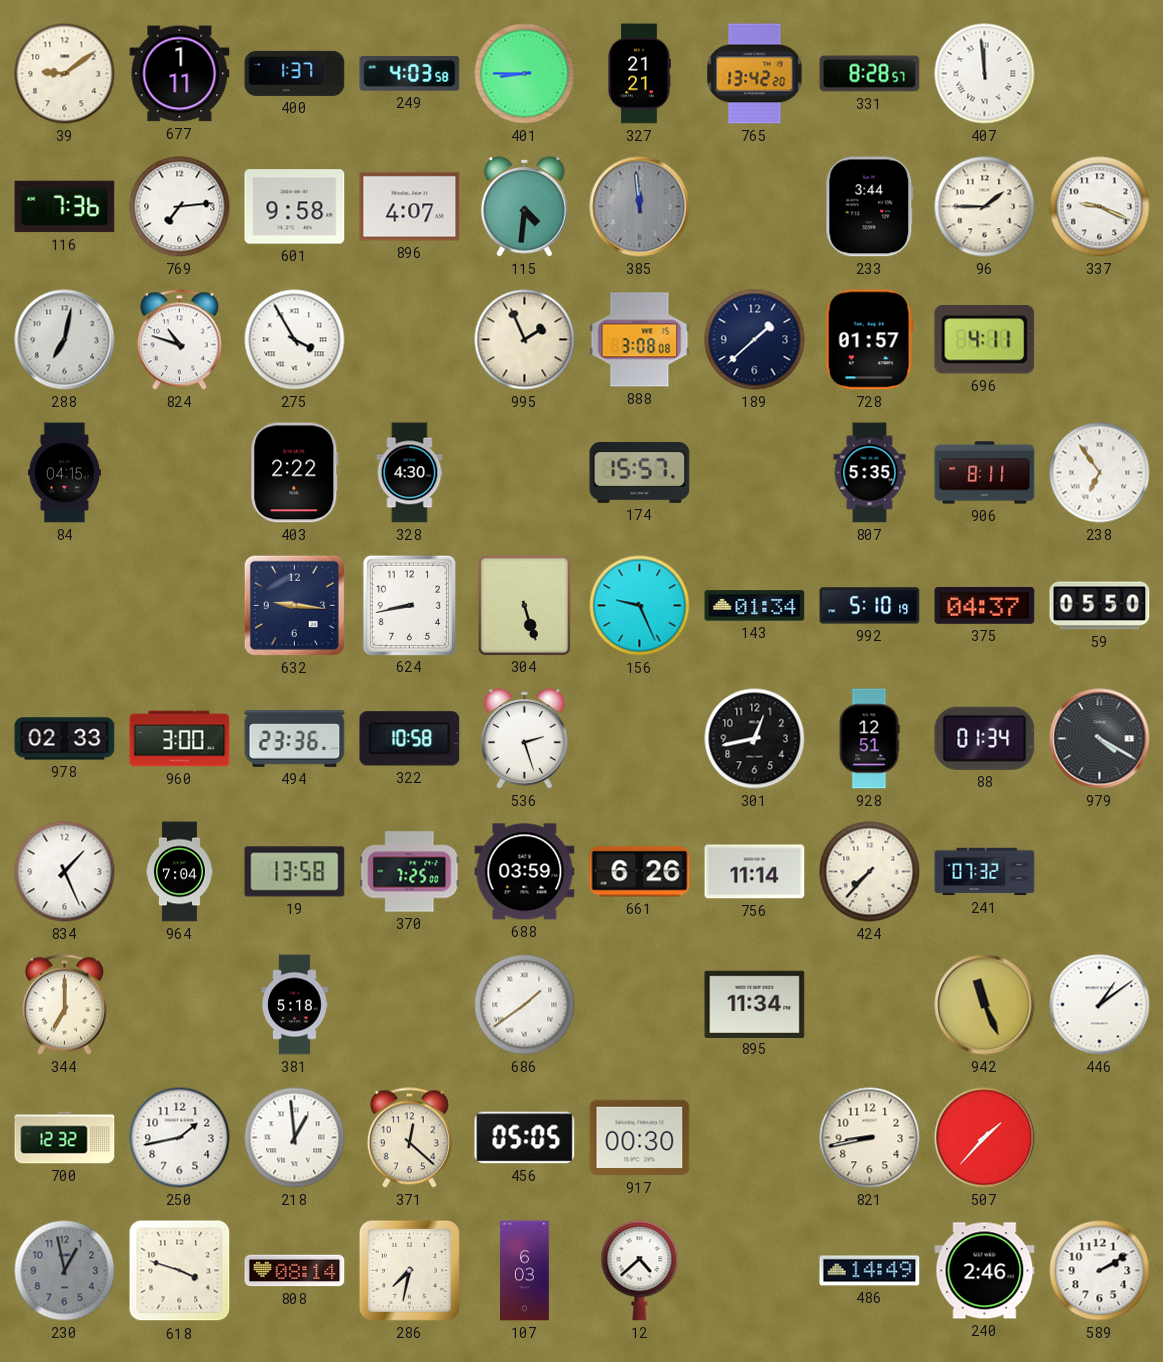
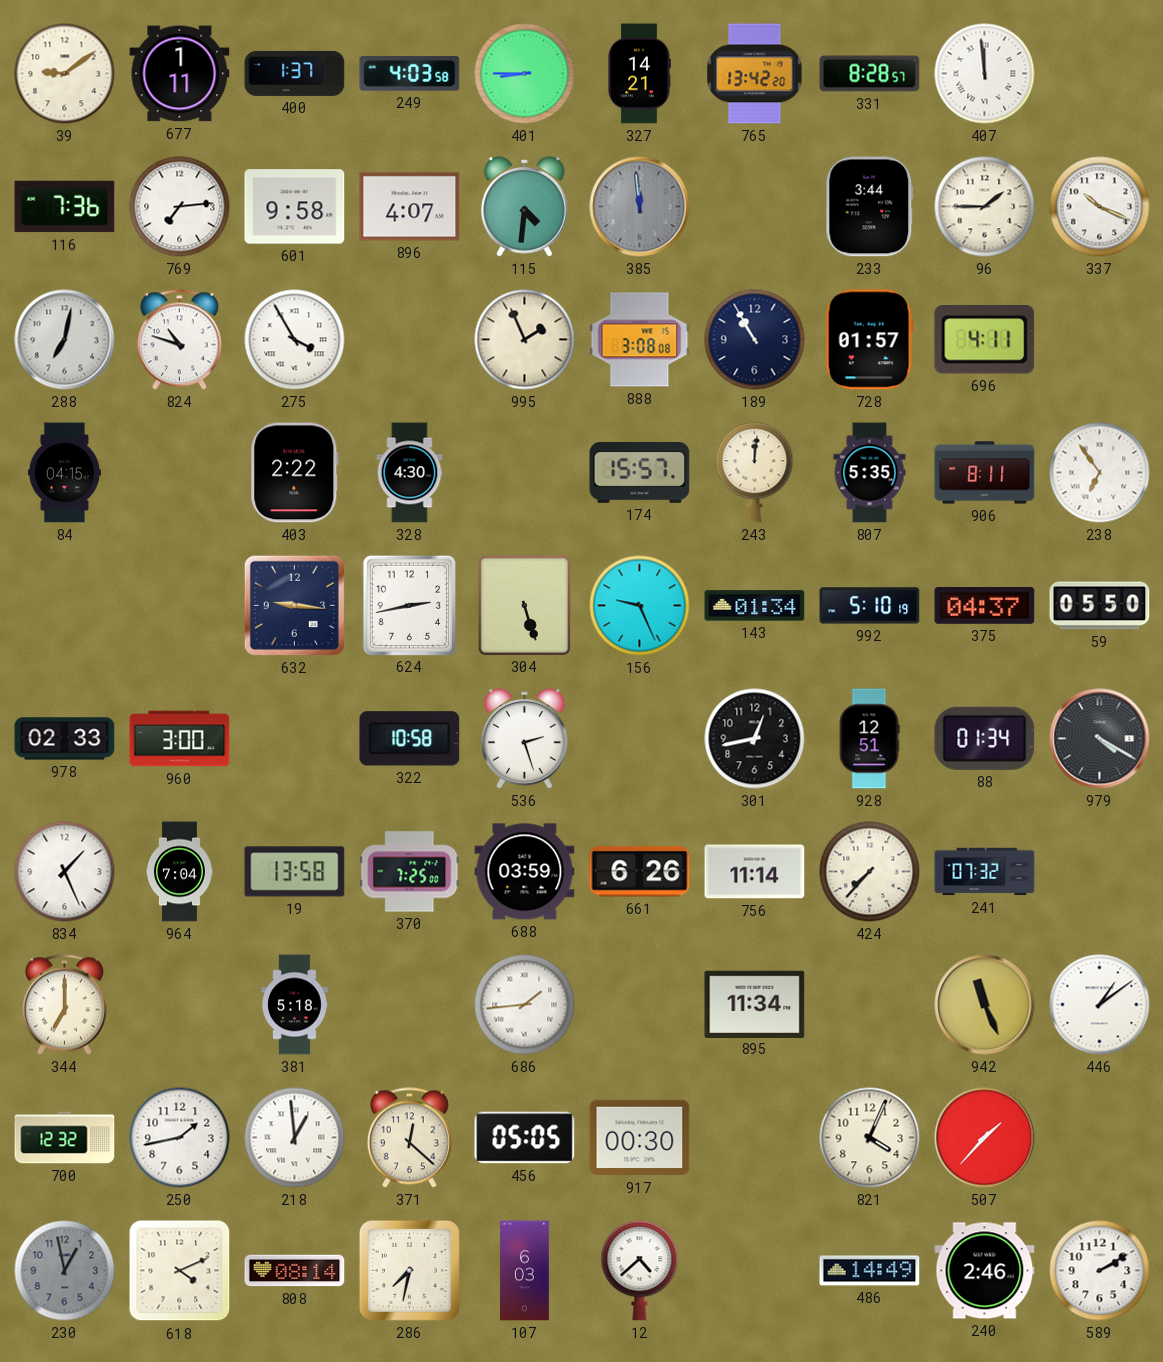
327: 21:21 -> 14:21 (639, 74)
337: 9:19 -> 10:19 (1100, 207)
189: 1:38 -> 10:55 (755, 340)
243: none -> 12:01 (755, 473)
624: 8:43 -> 2:43 (409, 605)
494: 23:36 -> none (295, 739)
686: 1:39 -> 1:44 (525, 1005)
821: 8:43 -> 4:04 (870, 1138)
618: 3:48 -> 4:11 (180, 1271)
